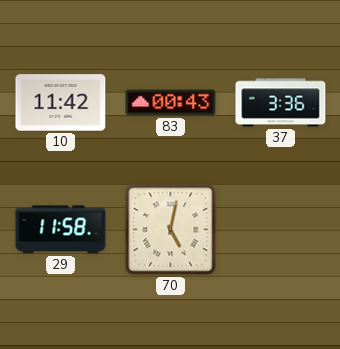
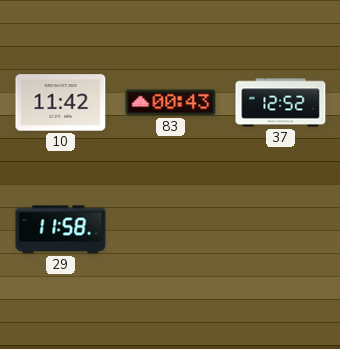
37: 3:36 -> 12:52 (281, 103)
70: 5:02 -> none (171, 230)
